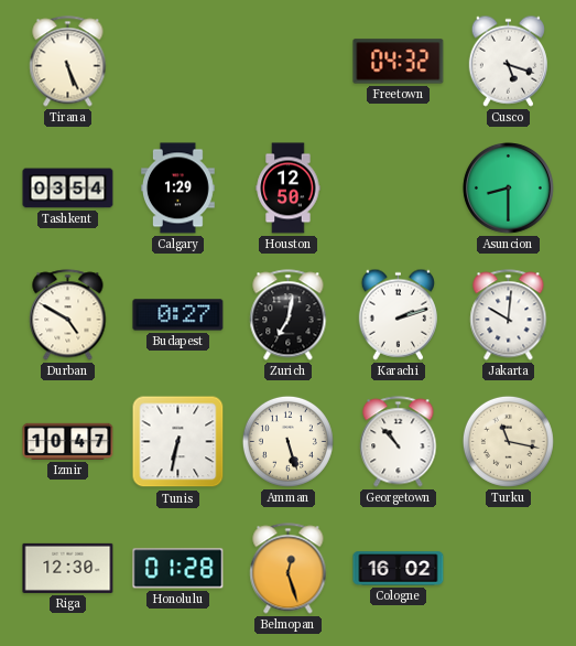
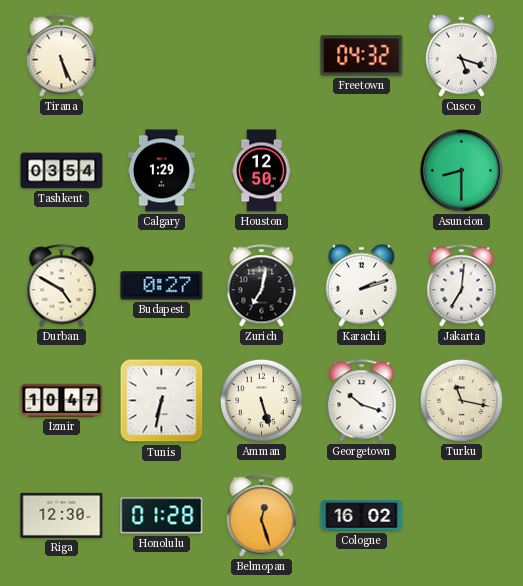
Jakarta: 10:01 -> 7:01 (462, 286)
Georgetown: 10:53 -> 10:18 (362, 401)
